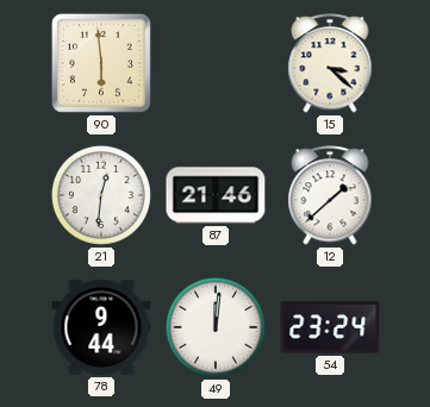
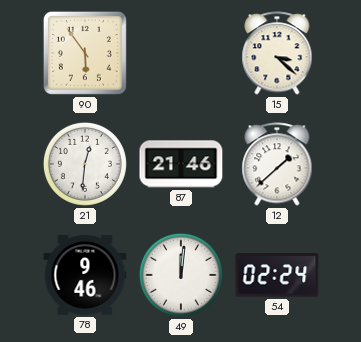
90: 5:59 -> 5:54 (85, 53)
78: 9:44 -> 9:46 (85, 275)
54: 23:24 -> 02:24 (277, 275)
